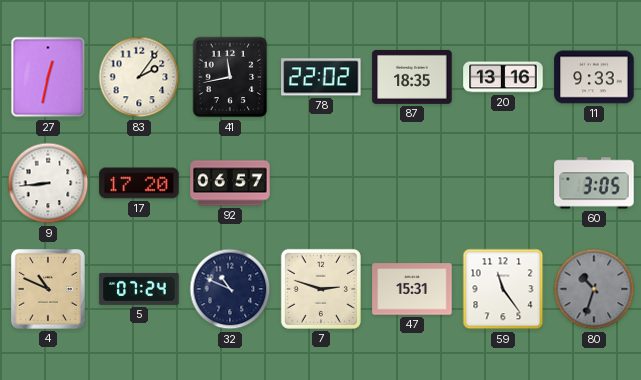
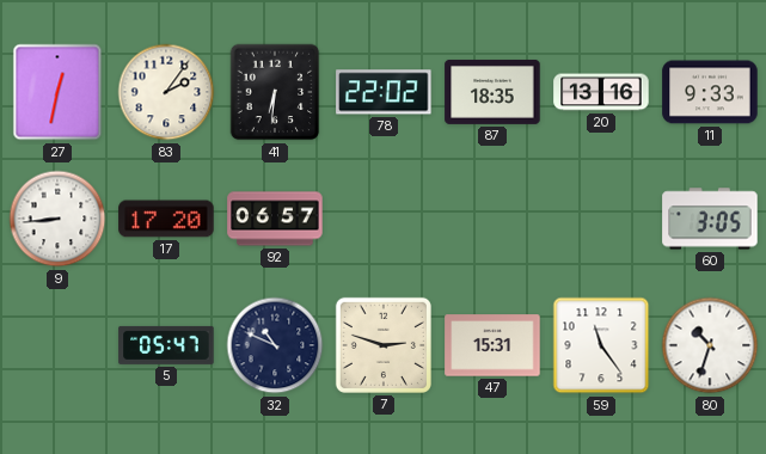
41: 11:43 -> 6:31 (275, 92)
4: 10:49 -> none (48, 289)
5: 07:24 -> 05:47 (166, 345)
80 dial: grey -> white (710, 345)
